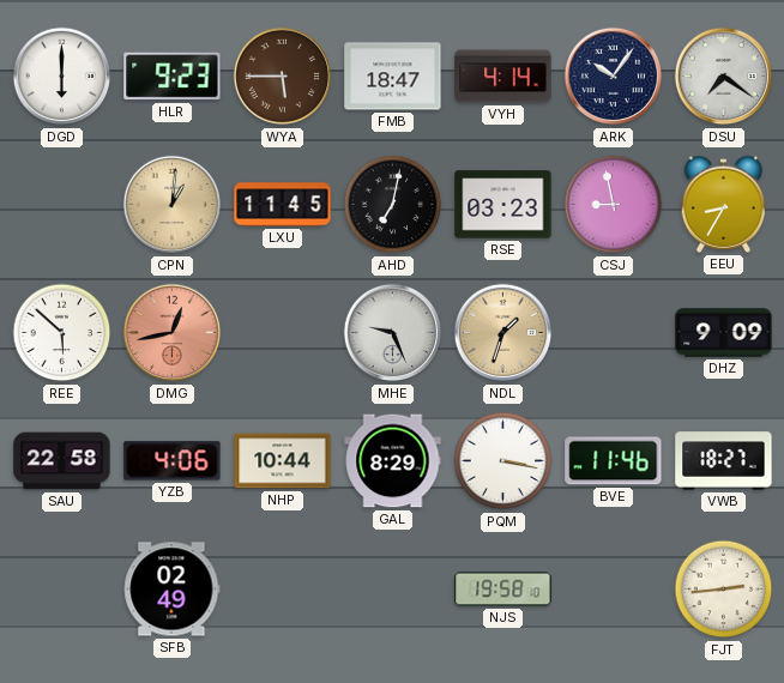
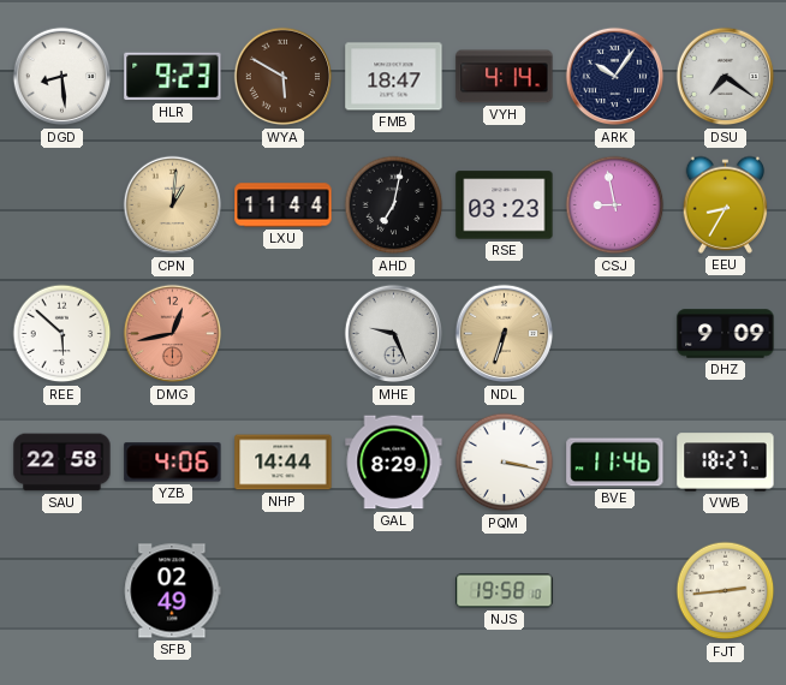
DGD: 6:00 -> 8:29 (62, 77)
WYA: 5:45 -> 5:50 (284, 77)
LXU: 11:45 -> 11:44 (284, 205)
NDL: 1:33 -> 6:33 (505, 334)
NHP: 10:44 -> 14:44 (284, 463)
